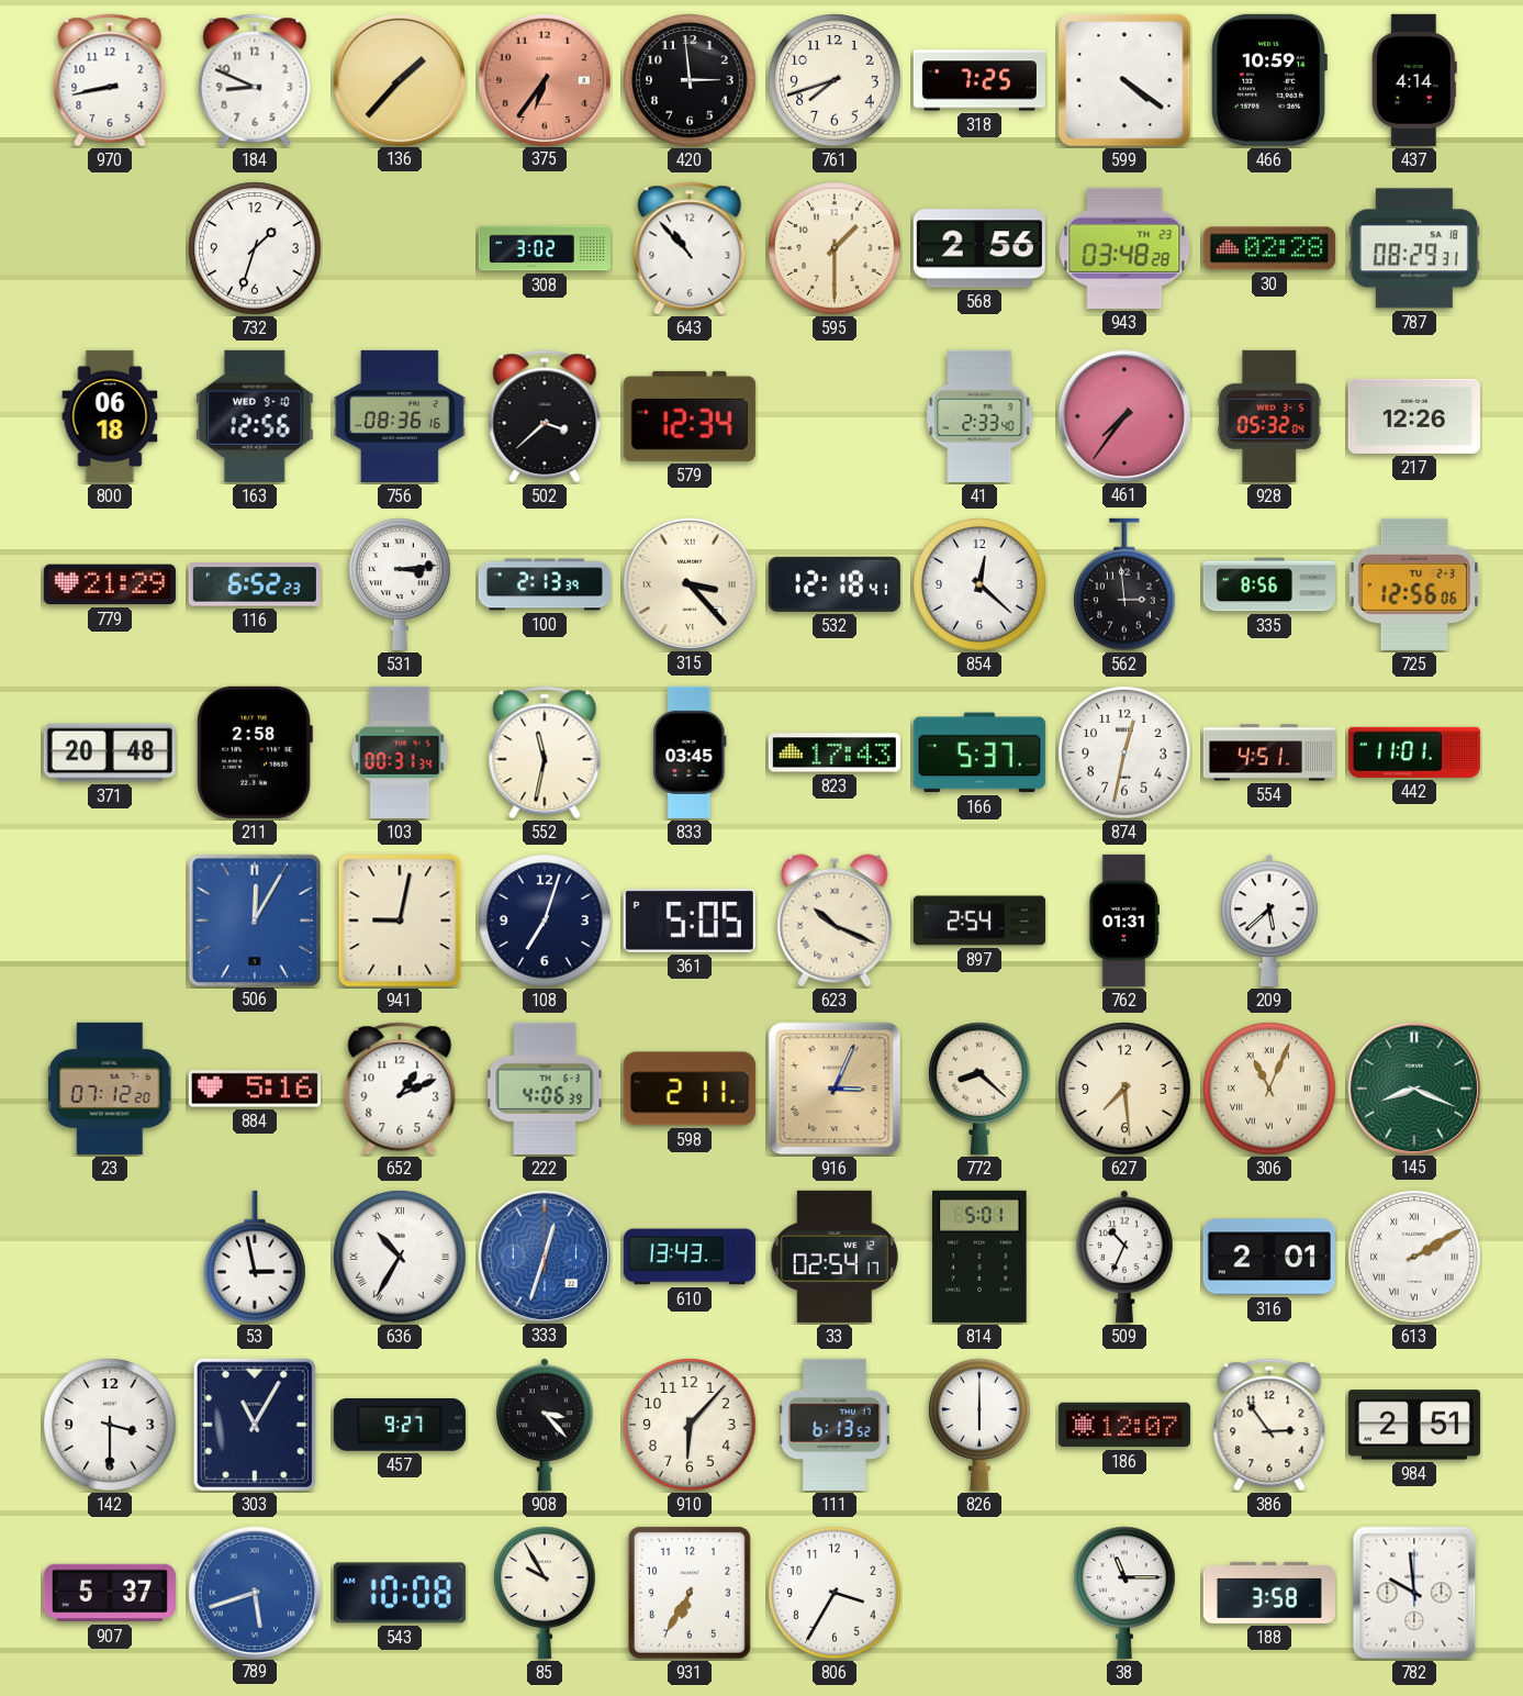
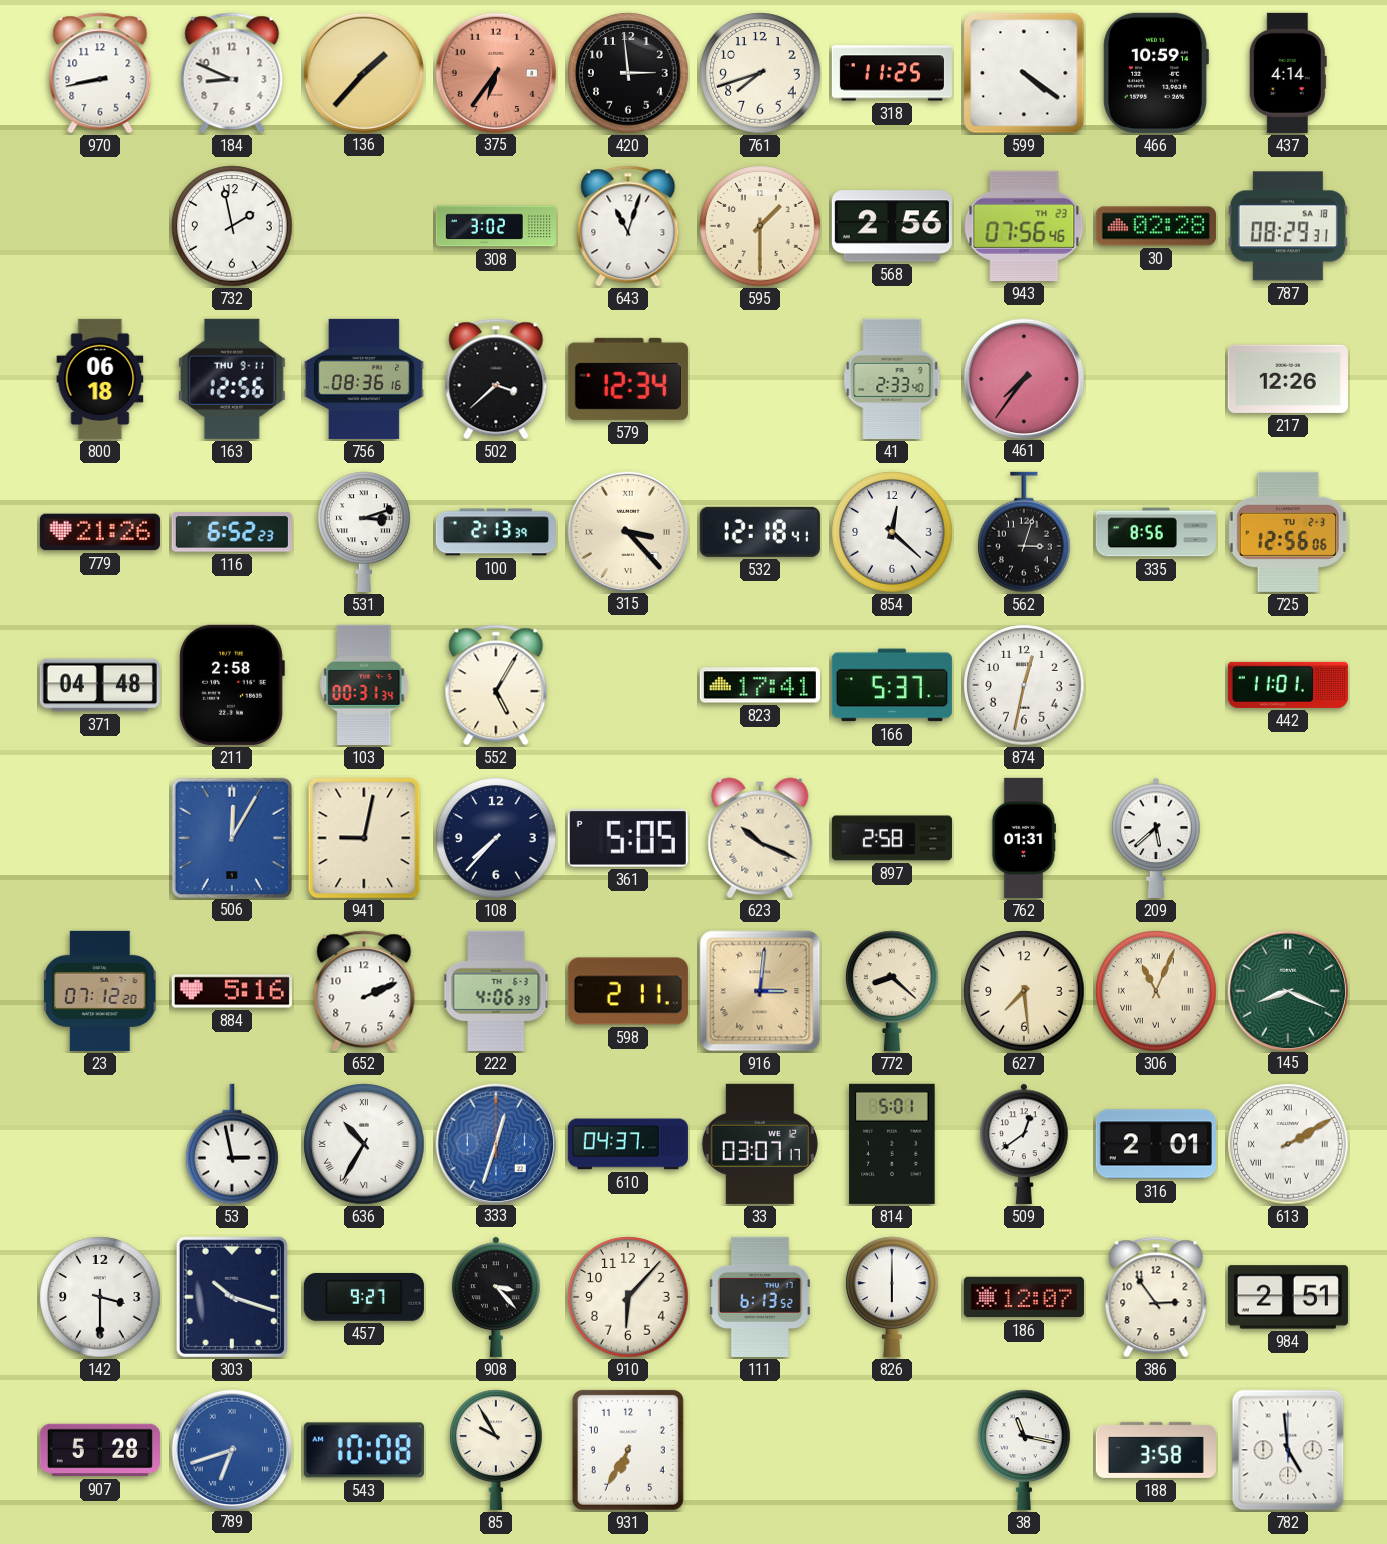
318: 7:25 -> 11:25 (892, 73)
732: 1:33 -> 1:58 (232, 226)
643: 10:53 -> 11:03 (628, 226)
943: 03:48 -> 07:56 (1024, 226)
163 date: WED 9-10 -> THU 9-11 (232, 379)
928: 05:32 -> none (1269, 416)
779: 21:29 -> 21:26 (100, 532)
531: 3:14 -> 3:12 (364, 532)
562: 2:59 -> 3:03 (1024, 532)
371: 20:48 -> 04:48 (100, 685)
552: 11:32 -> 5:05 (496, 685)
833: 03:45 -> none (690, 752)
823: 17:43 -> 17:41 (760, 685)
554: 4:51 -> none (1269, 752)
108: 7:03 -> 7:37 (496, 838)
897: 2:54 -> 2:58 (892, 838)
652: 1:11 -> 2:11 (364, 991)
916: 3:04 -> 3:01 (760, 991)
610: 13:43 -> 04:37 (628, 1144)
33: 02:54 -> 03:07 (760, 1144)
509: 10:34 -> 12:39 (1024, 1144)
303: 11:05 -> 10:18 (232, 1297)
907: 5:37 -> 5:28 (100, 1450)
789: 5:42 -> 6:42 (231, 1449)
806: 3:35 -> none (835, 1593)
38: 11:15 -> 11:17 (1024, 1450)
782: 9:59 -> 4:59 (1288, 1450)
